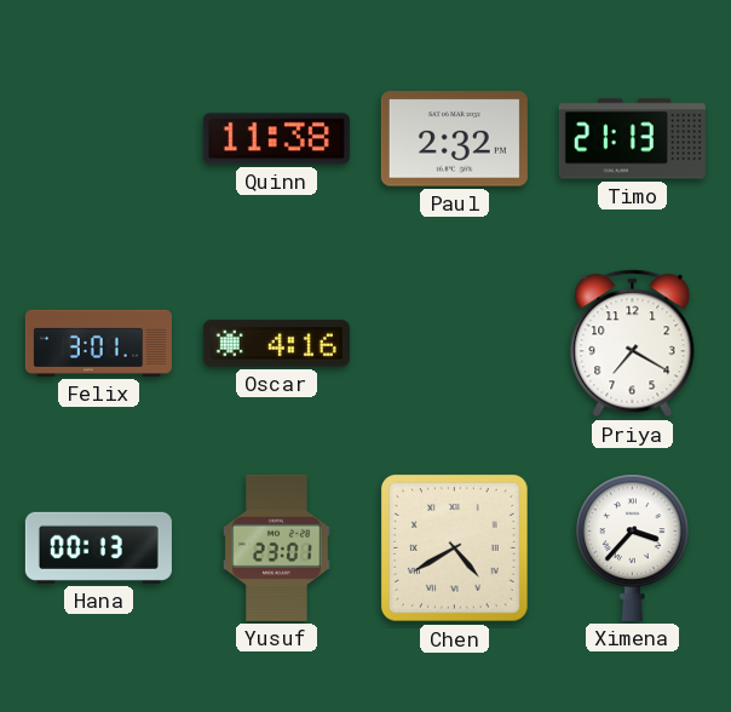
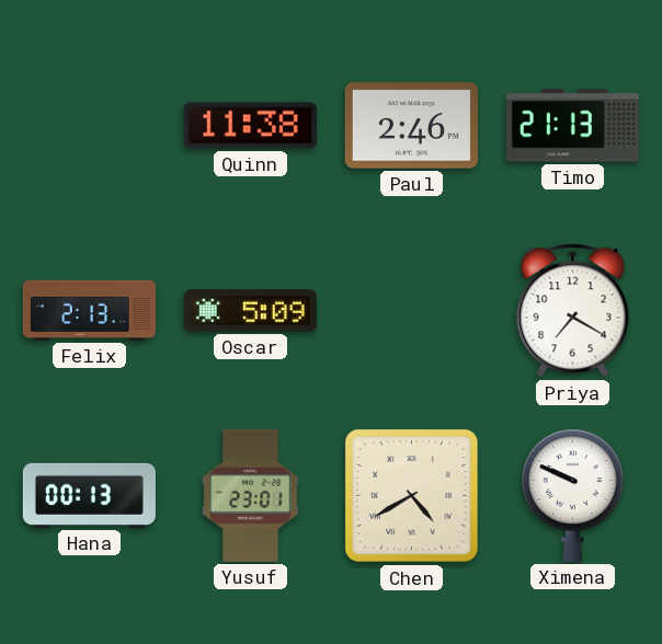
Paul: 2:32 -> 2:46 (411, 126)
Felix: 3:01 -> 2:13 (89, 310)
Oscar: 4:16 -> 5:09 (250, 311)
Ximena: 3:37 -> 9:49 (573, 495)
